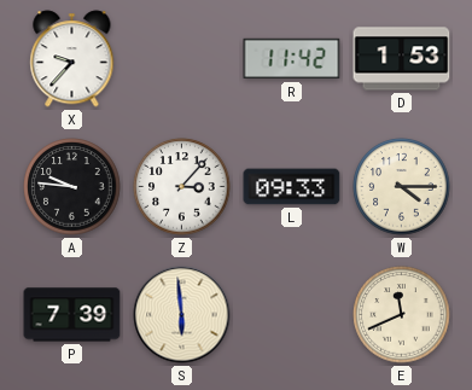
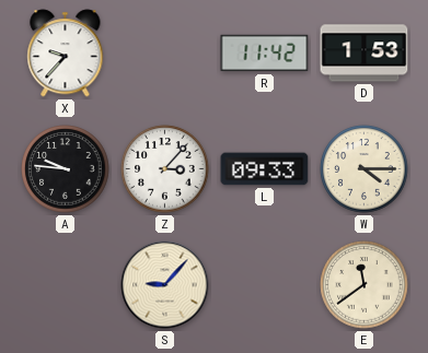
P: 7:39 -> none (72, 315)
S: 5:59 -> 9:07 (165, 285)
E: 11:41 -> 11:39 (365, 285)
